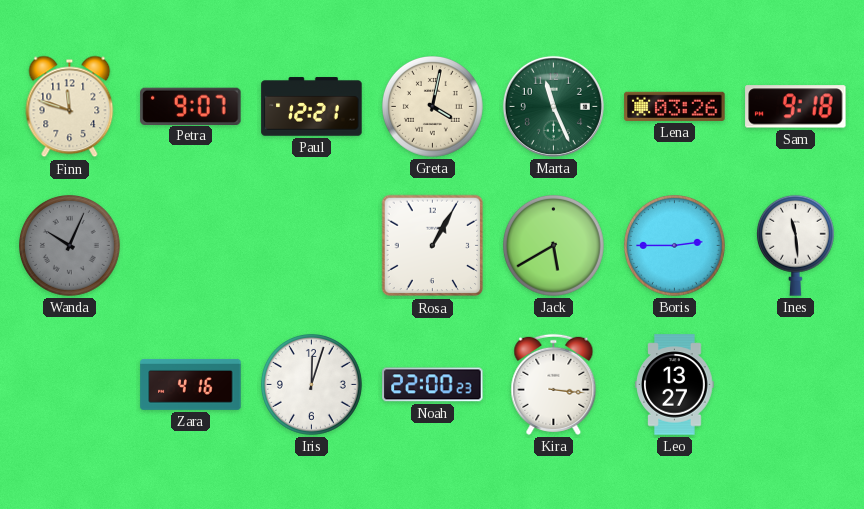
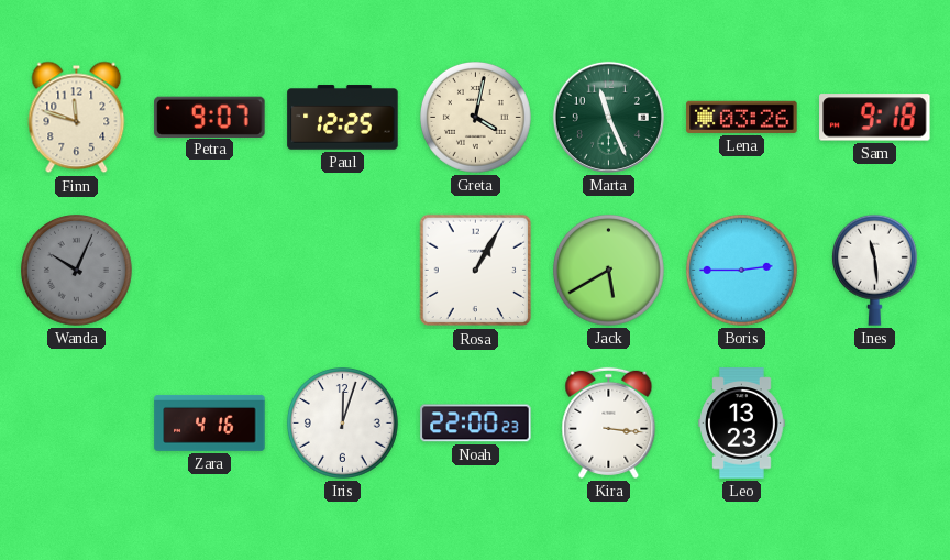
Paul: 12:21 -> 12:25 (343, 118)
Leo: 13:27 -> 13:23 (742, 424)
